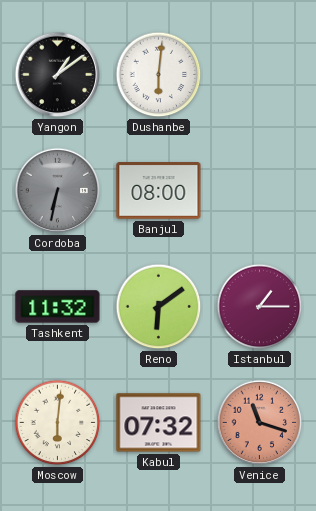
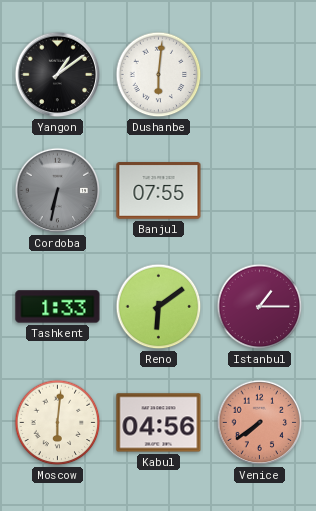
Banjul: 08:00 -> 07:55 (159, 191)
Tashkent: 11:32 -> 1:33 (58, 307)
Kabul: 07:32 -> 04:56 (159, 423)
Venice: 11:18 -> 7:39 (260, 423)
